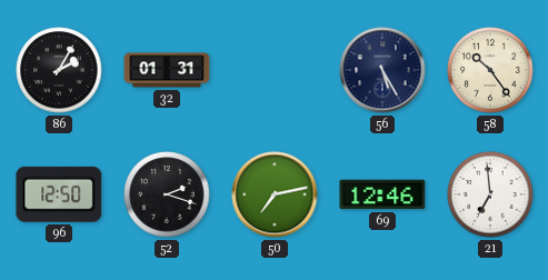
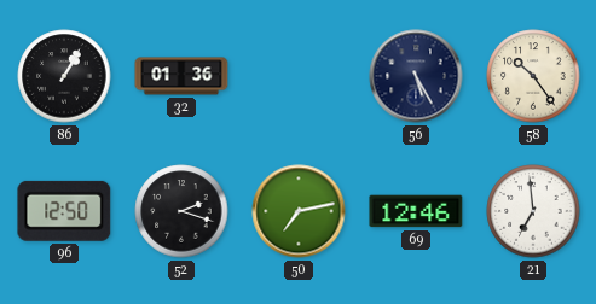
86: 2:05 -> 1:05 (64, 76)
32: 01:31 -> 01:36 (181, 76)
